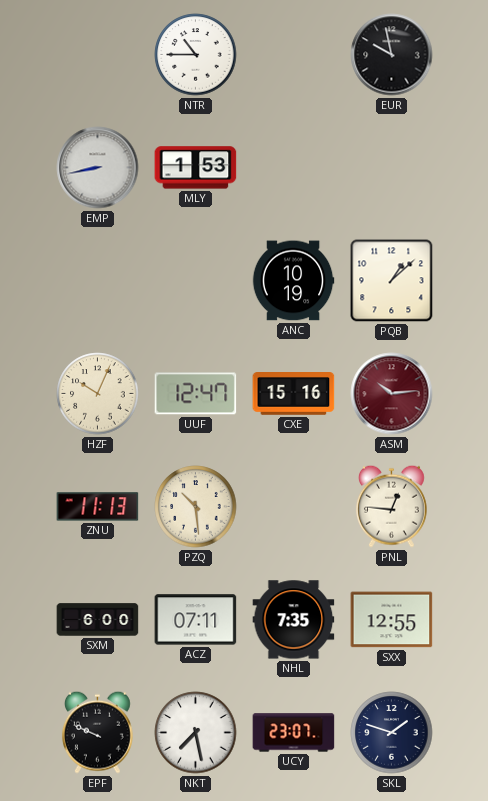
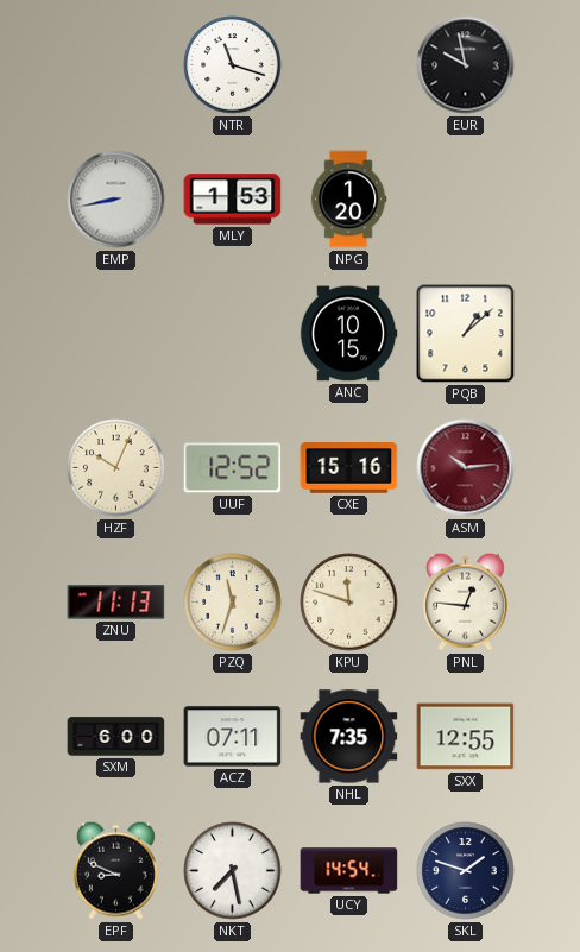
NTR: 10:45 -> 11:18 (233, 65)
NPG: none -> 1:20 (348, 200)
ANC: 10:19 -> 10:15 (348, 334)
UUF: 12:47 -> 12:52 (233, 468)
PZQ: 10:29 -> 11:33 (233, 603)
KPU: none -> 11:48 (349, 603)
EPF: 9:49 -> 8:49 (115, 870)
UCY: 23:07 -> 14:54 (349, 871)
